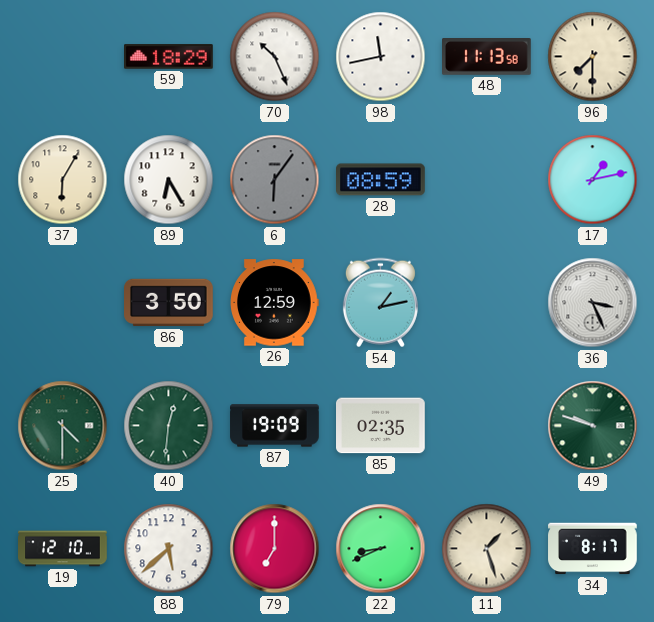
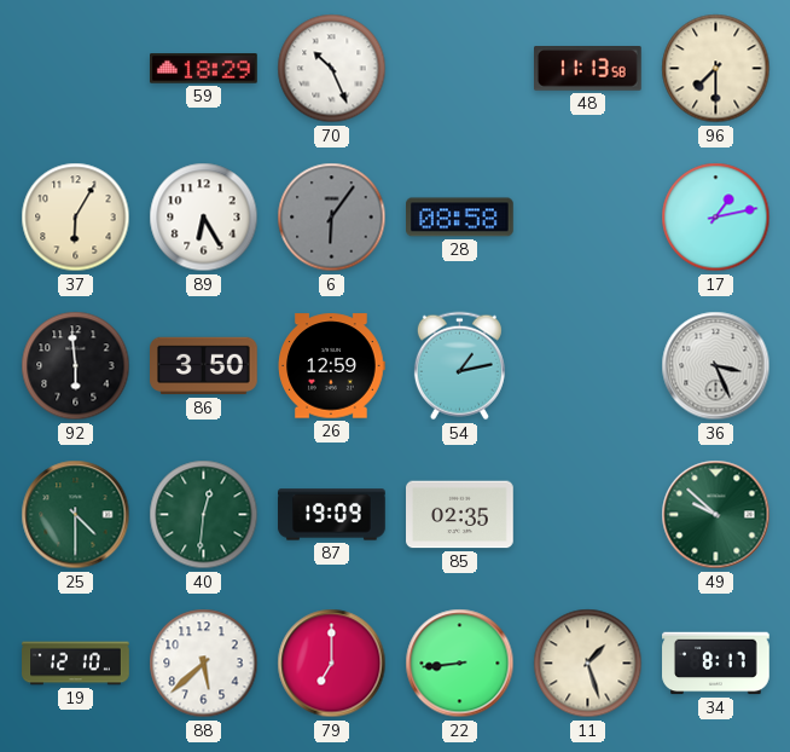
98: 11:43 -> none (381, 57)
28: 08:59 -> 08:58 (460, 218)
92: none -> 5:59 (76, 366)
49: 9:48 -> 9:52 (716, 515)
22: 8:41 -> 8:44 (460, 664)
